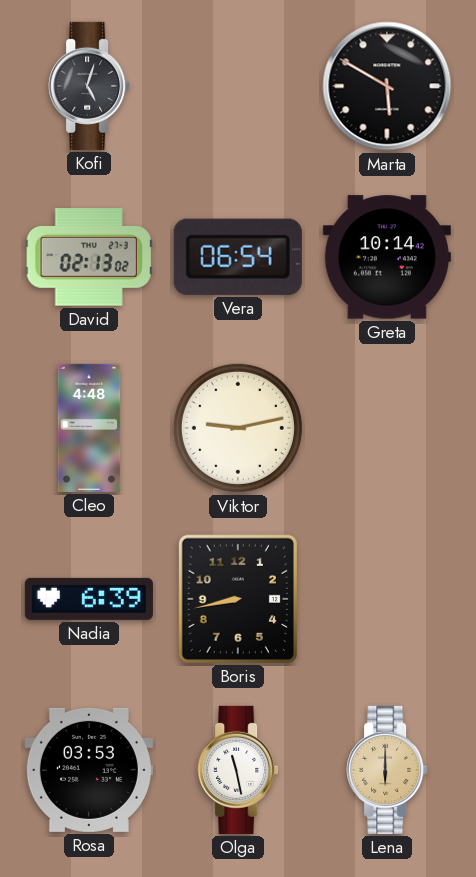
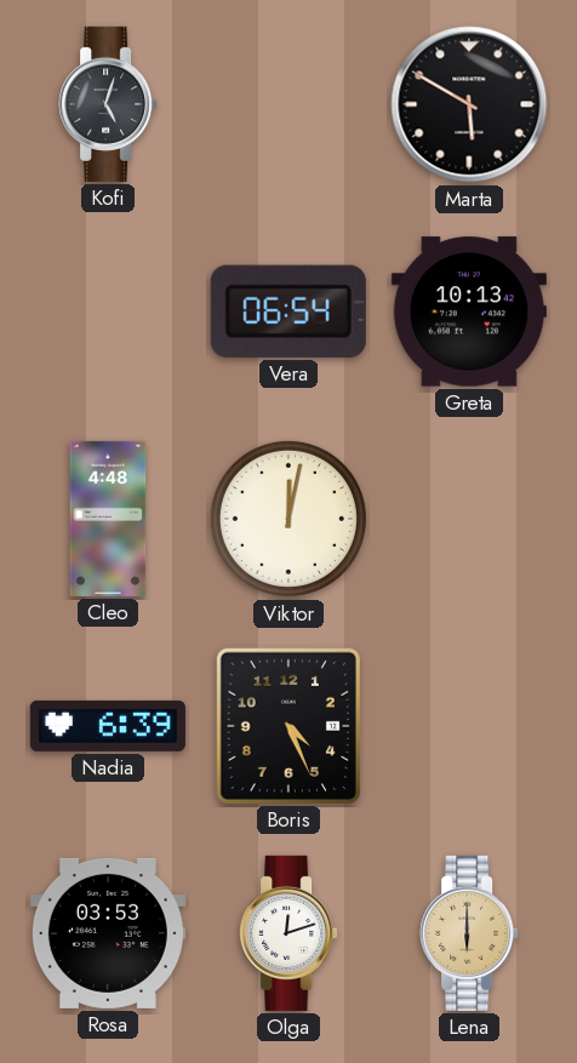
David: 02:13 -> none (89, 257)
Greta: 10:14 -> 10:13 (469, 312)
Viktor: 9:13 -> 12:02 (288, 519)
Boris: 8:43 -> 4:26 (288, 726)
Olga: 11:28 -> 12:12 (288, 933)
